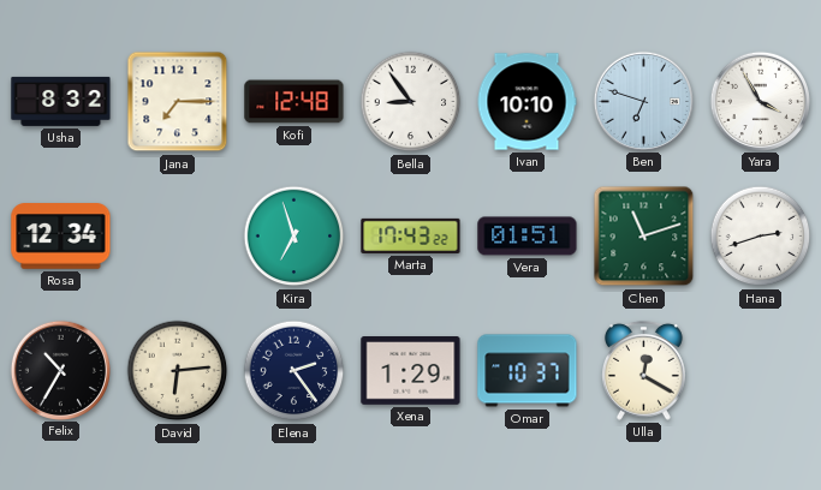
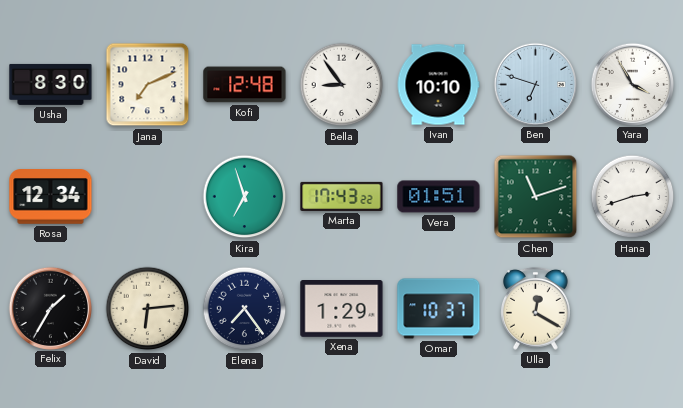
Usha: 8:32 -> 8:30 (51, 84)
Jana: 7:15 -> 7:11 (148, 85)
Felix: 10:35 -> 1:35 (50, 308)
Elena: 2:24 -> 7:24 (245, 309)
